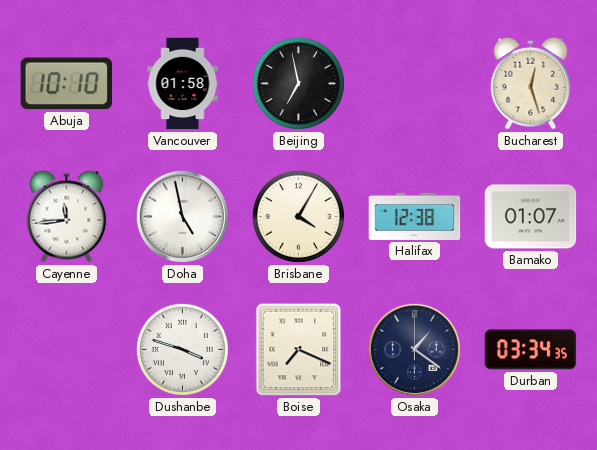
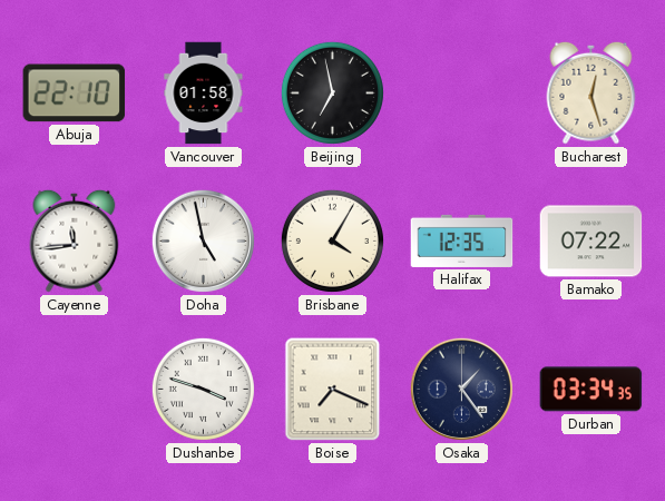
Abuja: 10:10 -> 22:10 (75, 94)
Halifax: 12:38 -> 12:35 (462, 240)
Bamako: 01:07 -> 07:22 (591, 242)
Osaka: 1:21 -> 1:24 (461, 389)
